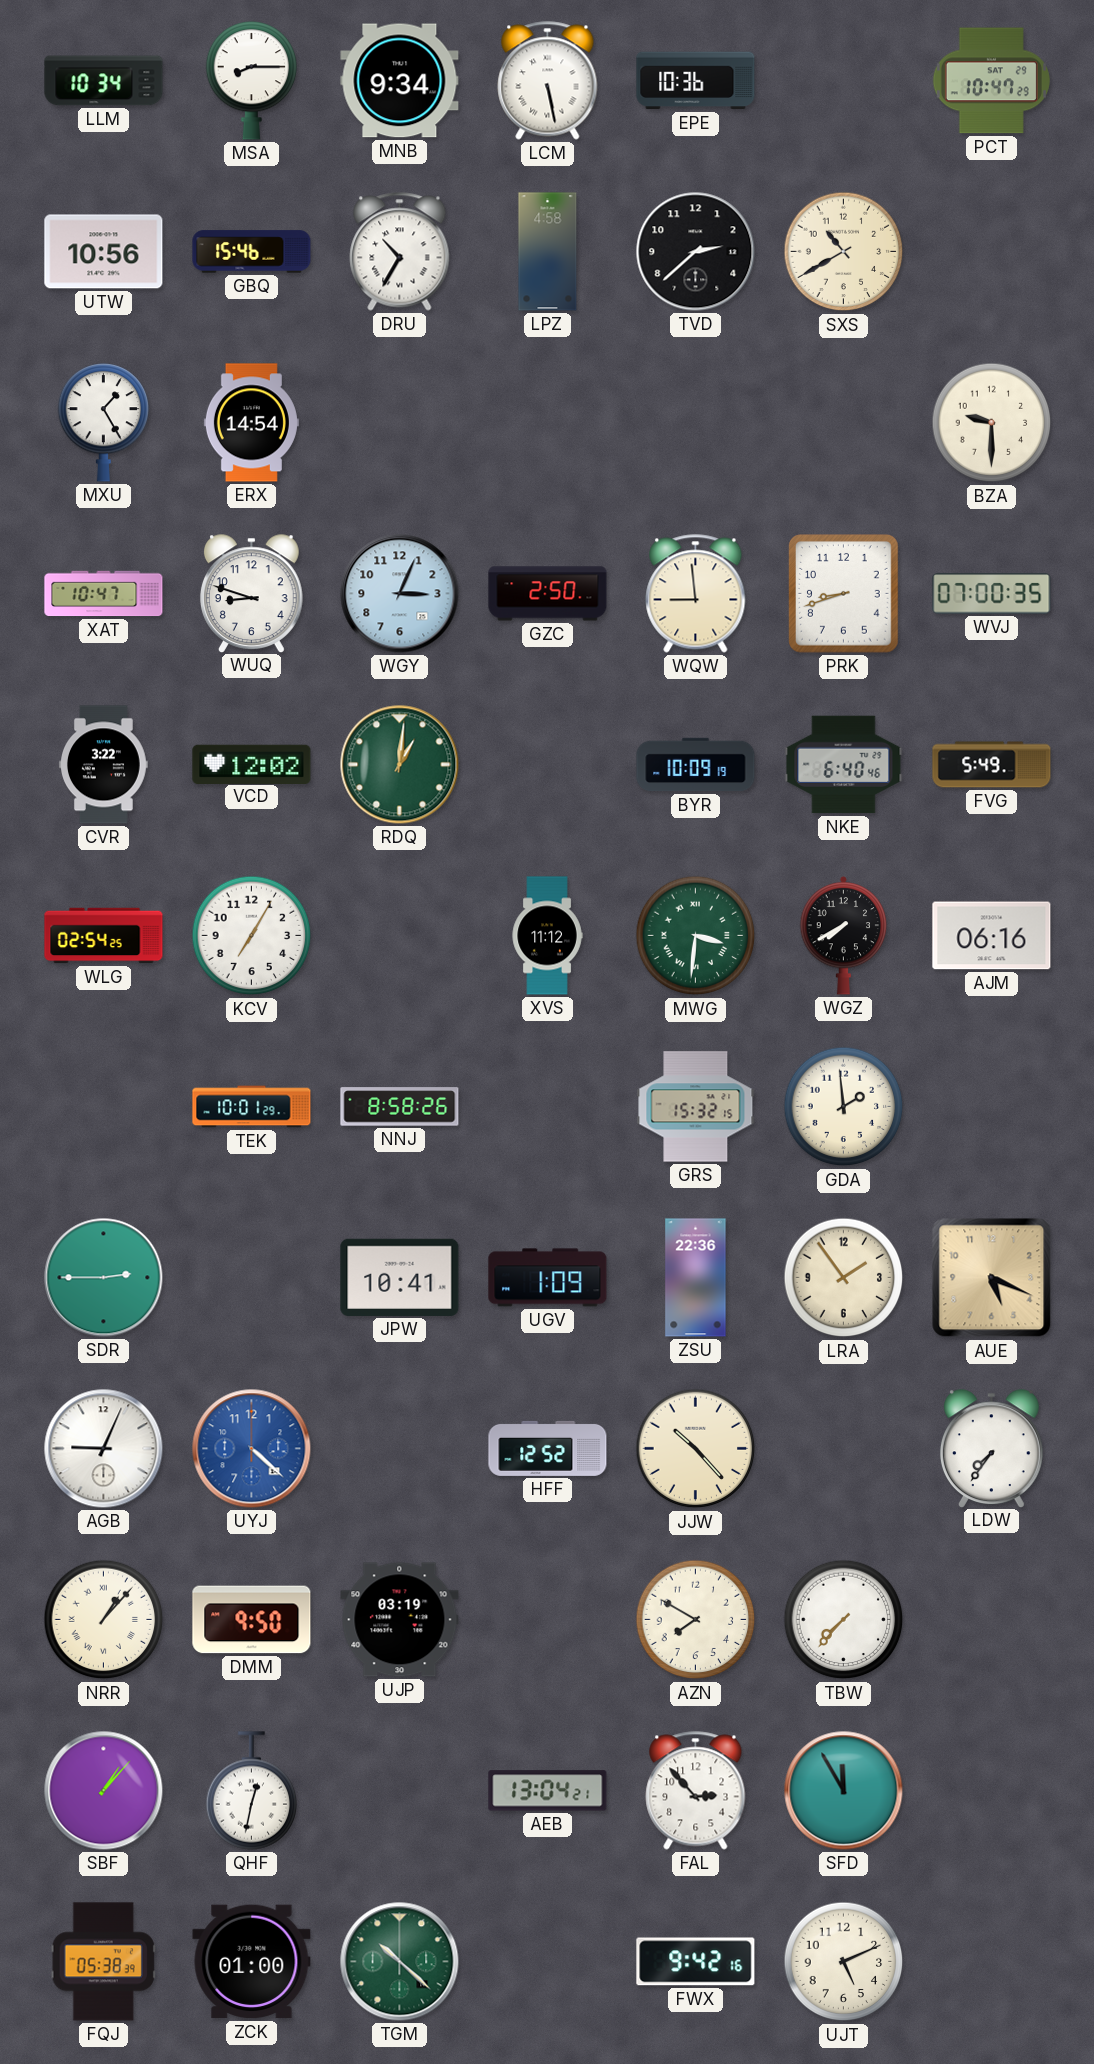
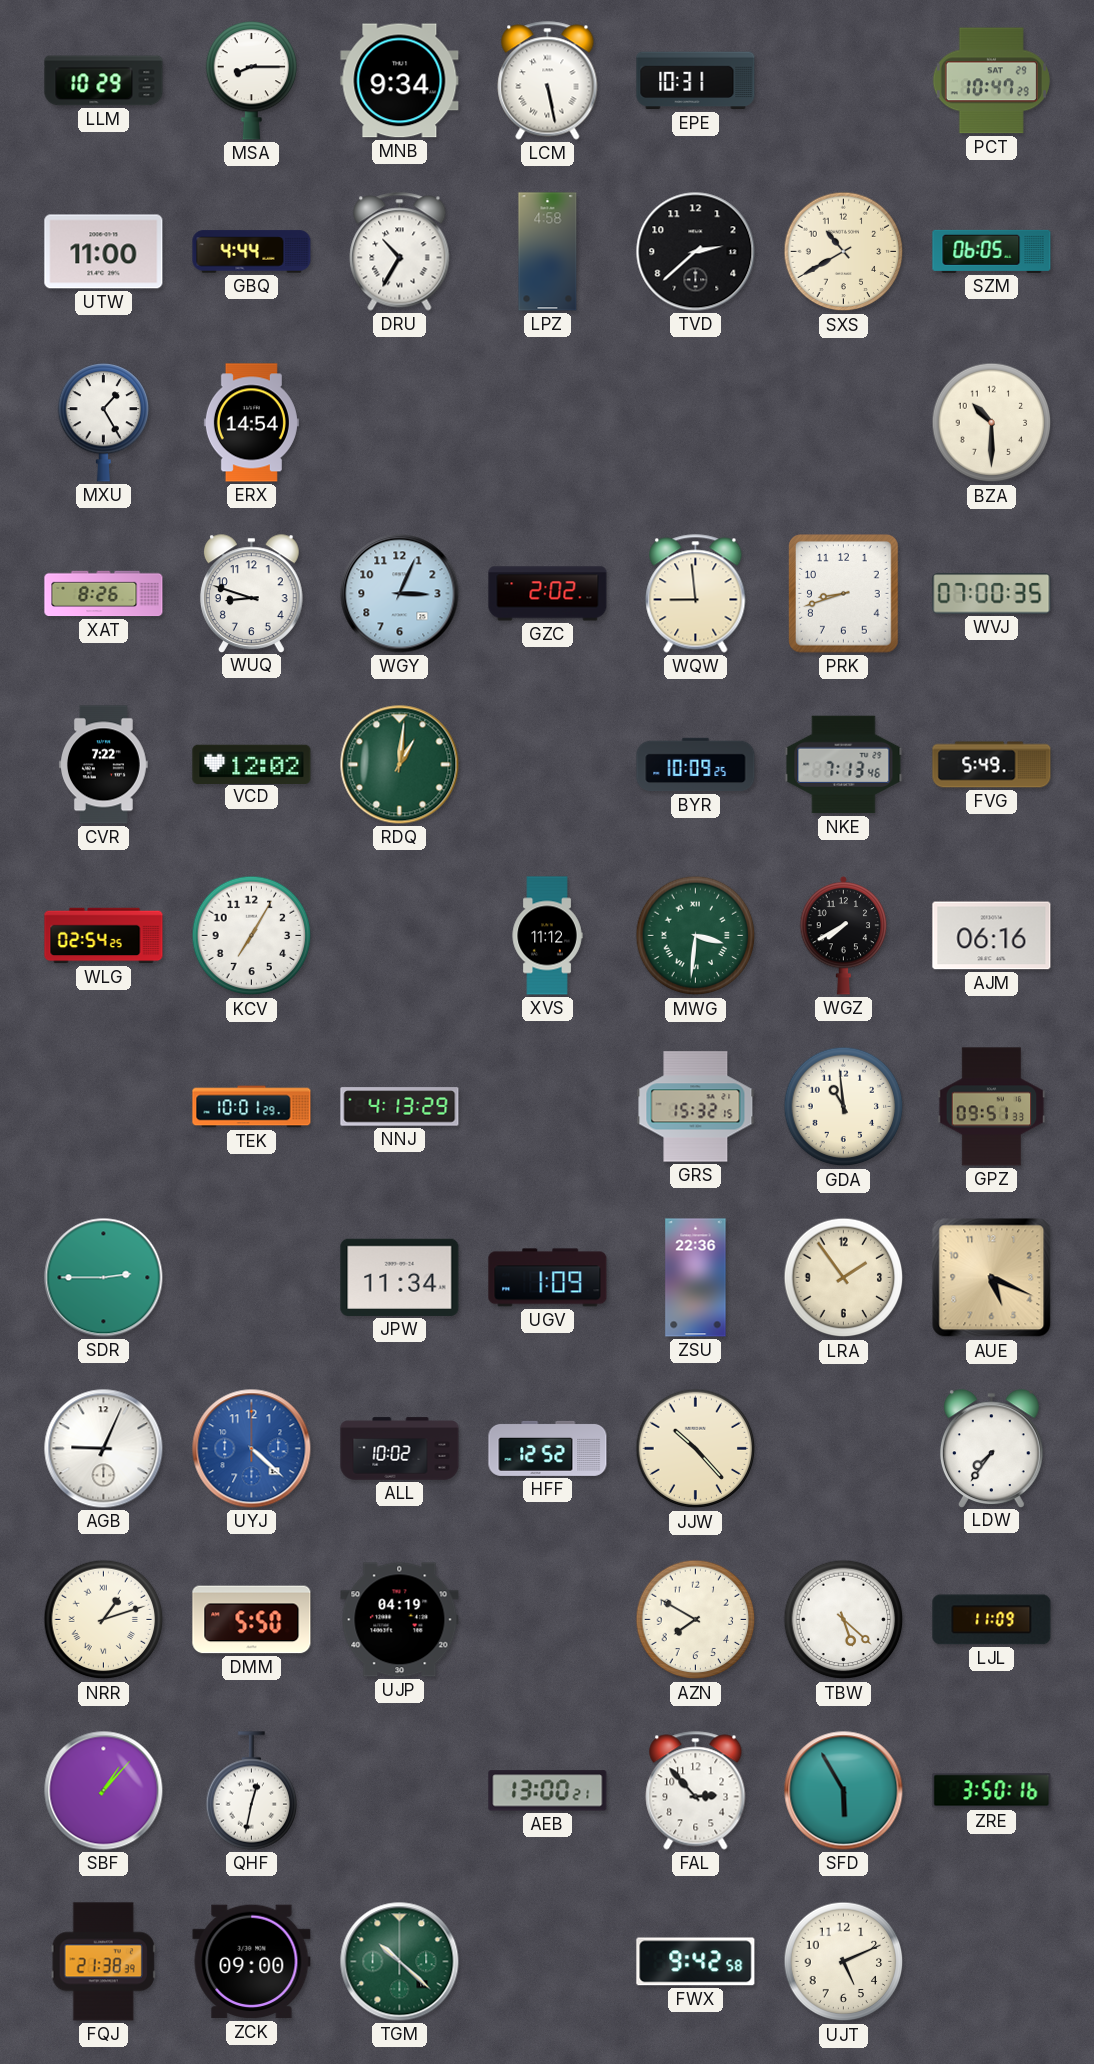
LLM: 10:34 -> 10:29 (104, 81)
EPE: 10:36 -> 10:31 (696, 81)
UTW: 10:56 -> 11:00 (104, 252)
GBQ: 15:46 -> 4:44 (252, 252)
SZM: none -> 06:05 (992, 251)
BZA: 9:30 -> 10:30 (992, 423)
XAT: 10:47 -> 8:26 (104, 594)
GZC: 2:50 -> 2:02 (548, 594)
CVR: 3:22 -> 7:22 (104, 765)
BYR: 10:09:19 -> 10:09:25 (696, 765)
NKE: 6:40 -> 7:13 (844, 765)
NNJ: 8:58 -> 4:13 (400, 1107)
GDA: 1:59 -> 10:59 (844, 1107)
GPZ: none -> 09:51 (992, 1107)
JPW: 10:41 -> 11:34 (400, 1277)
ALL: none -> 10:02 (400, 1449)
NRR: 1:07 -> 1:12 (104, 1620)
DMM: 9:50 -> 5:50 (252, 1620)
UJP: 03:19 -> 04:19 (400, 1620)
TBW: 7:37 -> 5:22 (844, 1620)
LJL: none -> 11:09 (992, 1620)
AEB: 13:04 -> 13:00 (548, 1791)
SFD: 11:55 -> 5:55 (844, 1791)
ZRE: none -> 3:50 (992, 1791)
FQJ: 05:38 -> 21:38 (103, 1962)
ZCK: 01:00 -> 09:00 (252, 1962)
FWX: 9:42:16 -> 9:42:58 (696, 1962)
